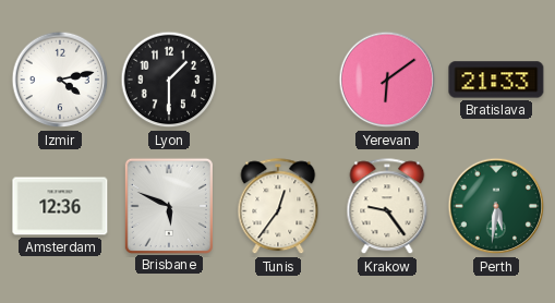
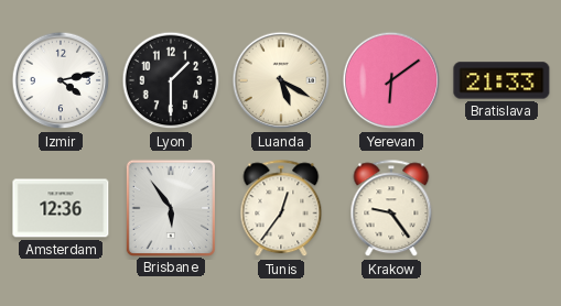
Luanda: none -> 5:20 (281, 80)
Brisbane: 5:49 -> 5:54 (171, 207)
Perth: 5:31 -> none (496, 206)
